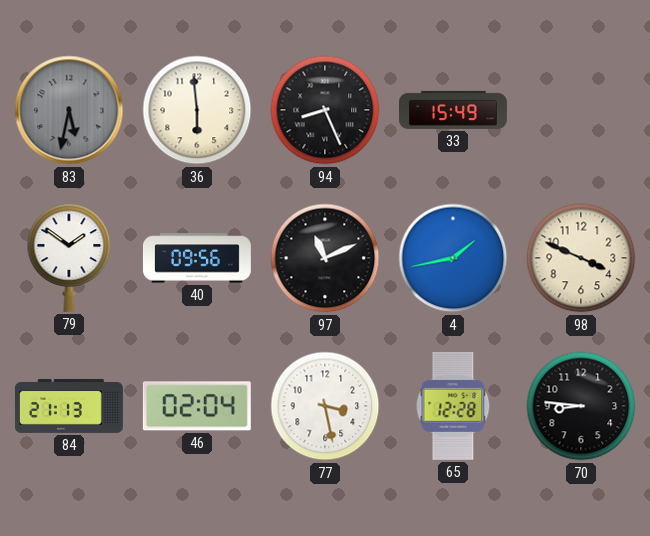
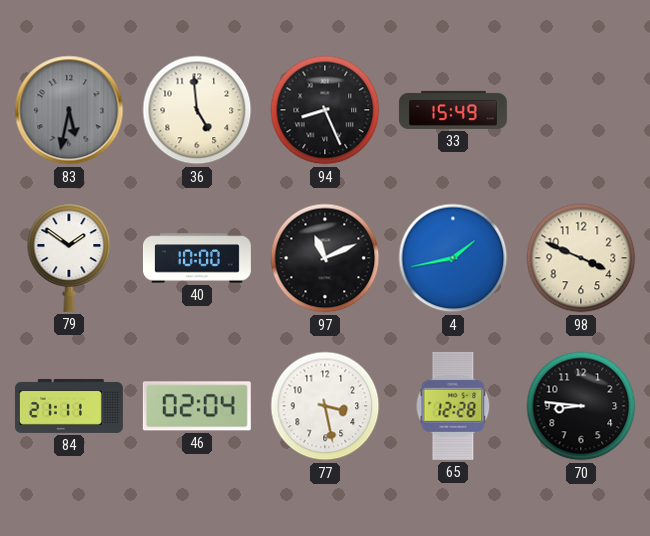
36: 5:59 -> 4:59 (197, 110)
40: 09:56 -> 10:00 (197, 258)
84: 21:13 -> 21:11 (69, 406)
